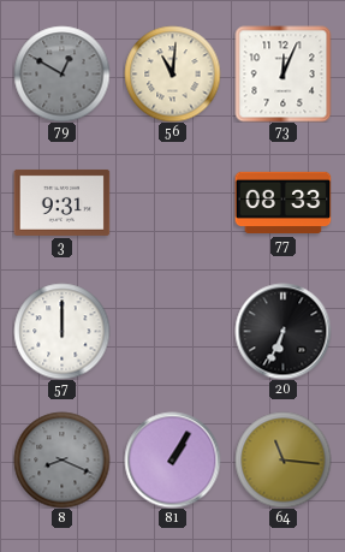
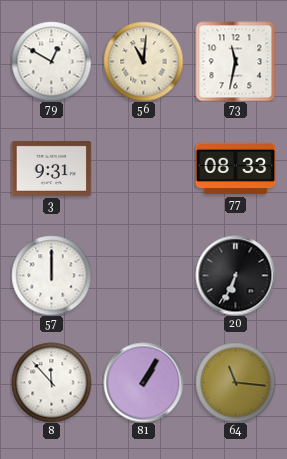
79 dial: grey -> white (51, 61)
73: 12:04 -> 11:32 (235, 61)
8: 8:19 -> 11:53 (51, 382)
8 dial: grey -> white (51, 382)
